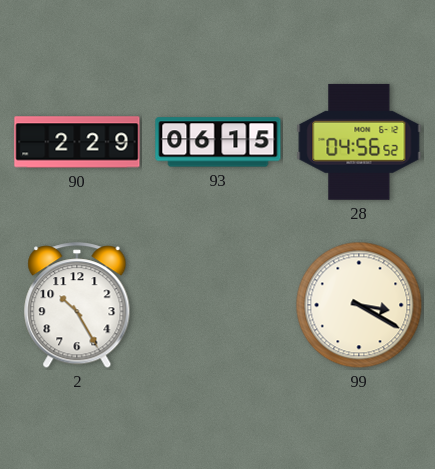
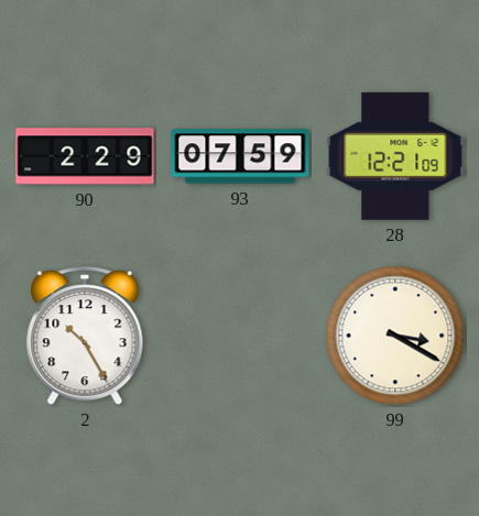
93: 06:15 -> 07:59 (240, 156)
28: 04:56 -> 12:21 (395, 156)
